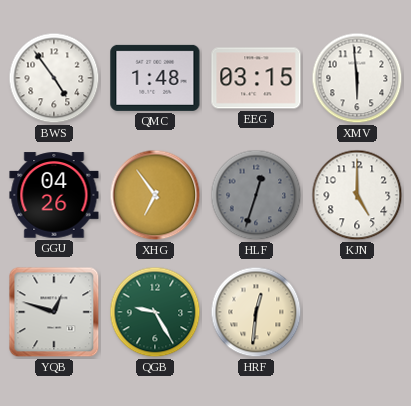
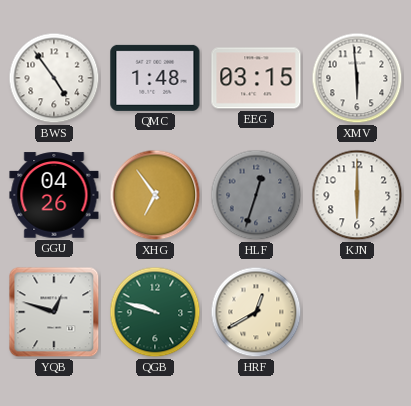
KJN: 5:00 -> 6:00 (357, 195)
QGB: 9:25 -> 9:48 (155, 312)
HRF: 12:31 -> 12:40 (256, 312)
